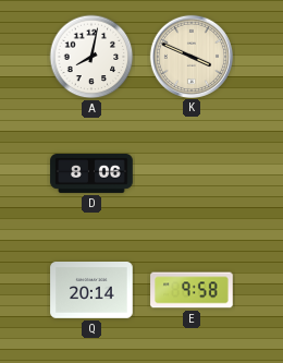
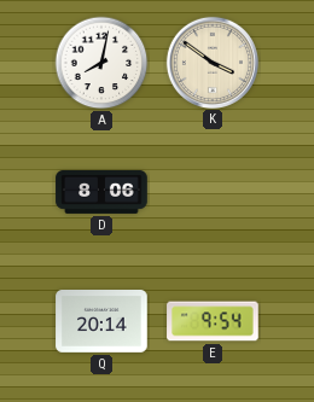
K: 3:49 -> 3:51 (211, 62)
E: 9:58 -> 9:54 (213, 321)
